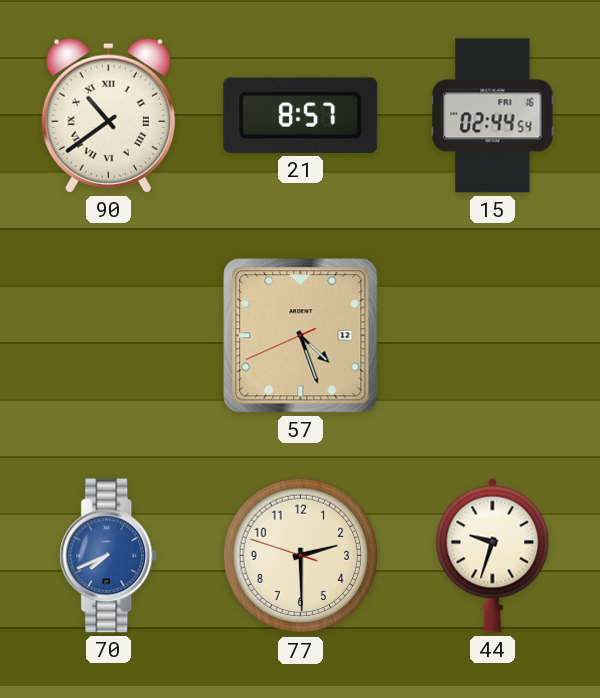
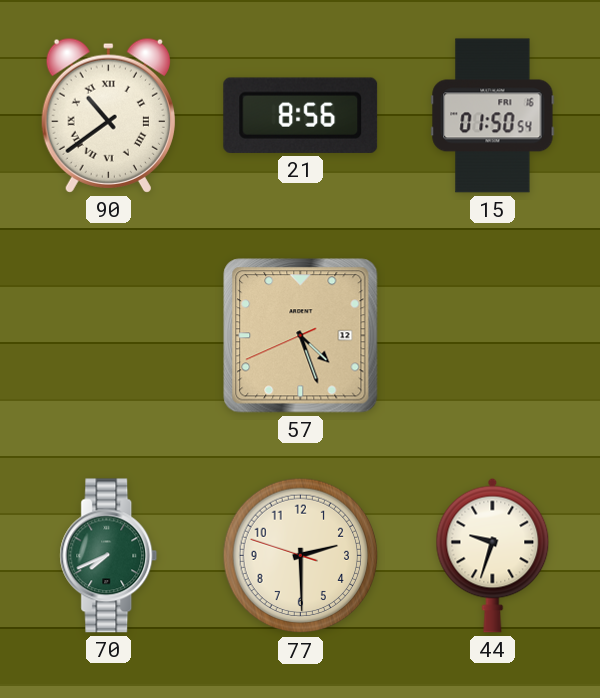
21: 8:57 -> 8:56 (301, 115)
15: 02:44 -> 01:50 (493, 116)
70 dial: blue -> green (109, 556)
